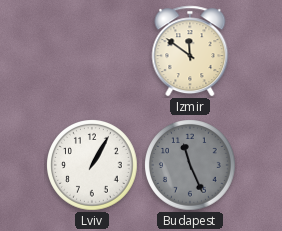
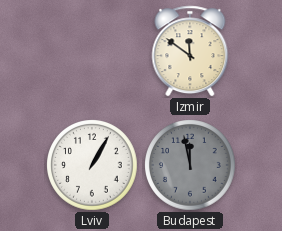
Budapest: 11:26 -> 11:58 (191, 166)
